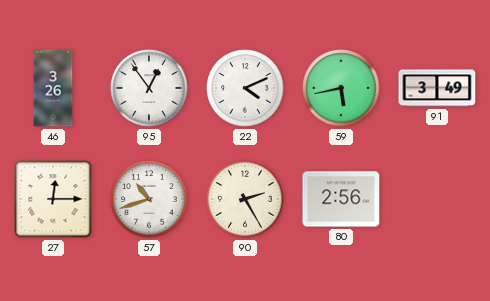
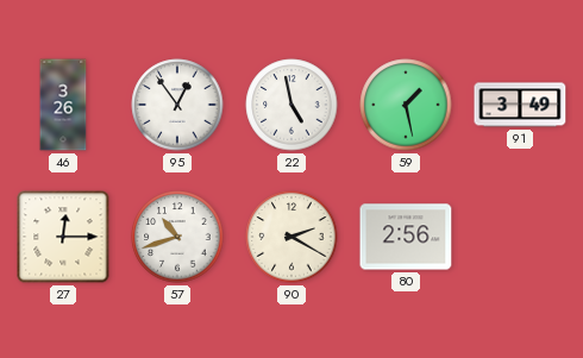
22: 4:11 -> 4:58 (291, 105)
59: 5:43 -> 1:28 (406, 105)
90: 2:25 -> 2:20 (291, 237)
